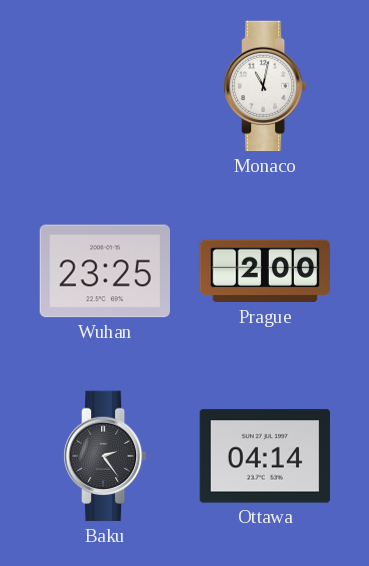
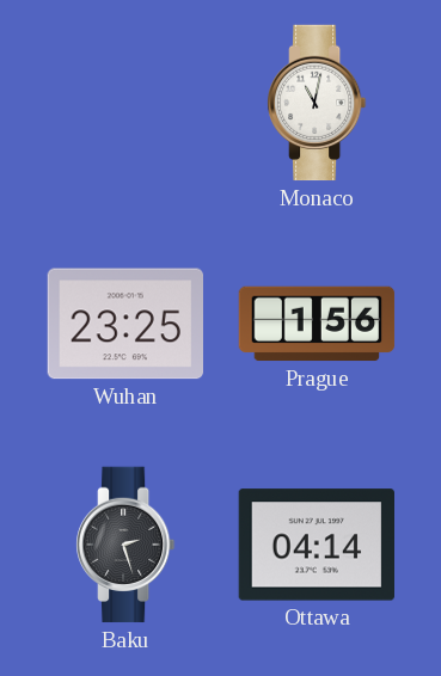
Prague: 2:00 -> 1:56 (317, 324)
Baku: 2:24 -> 2:27 (127, 545)
